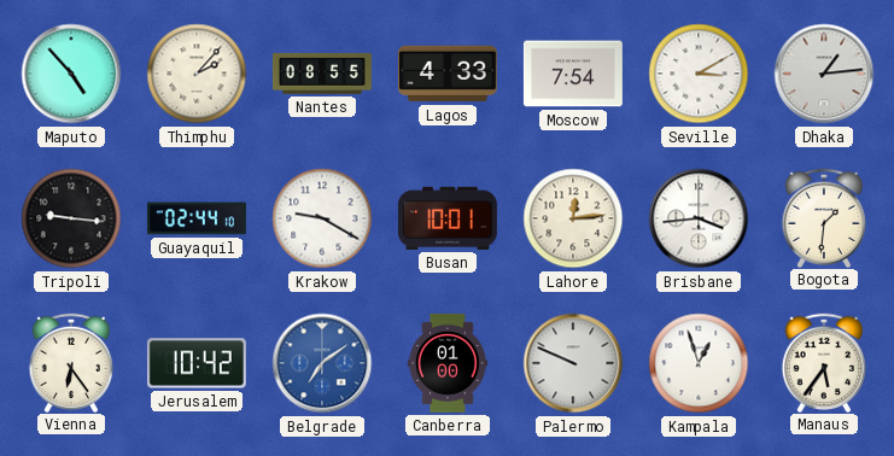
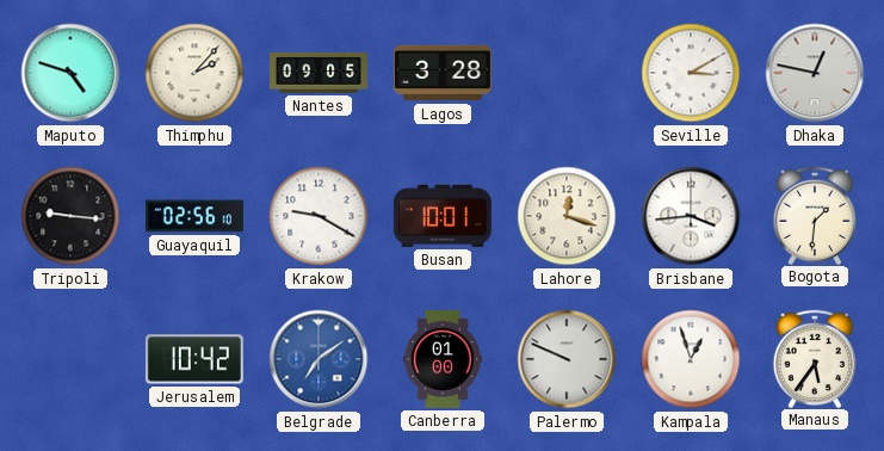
Maputo: 4:53 -> 4:48 (70, 73)
Nantes: 08:55 -> 09:05 (319, 73)
Lagos: 4:33 -> 3:28 (443, 73)
Moscow: 7:54 -> none (573, 74)
Dhaka: 1:14 -> 12:47 (815, 73)
Guayaquil: 02:44 -> 02:56 (194, 216)
Lahore: 12:14 -> 12:18 (567, 216)
Vienna: 6:24 -> none (70, 362)
